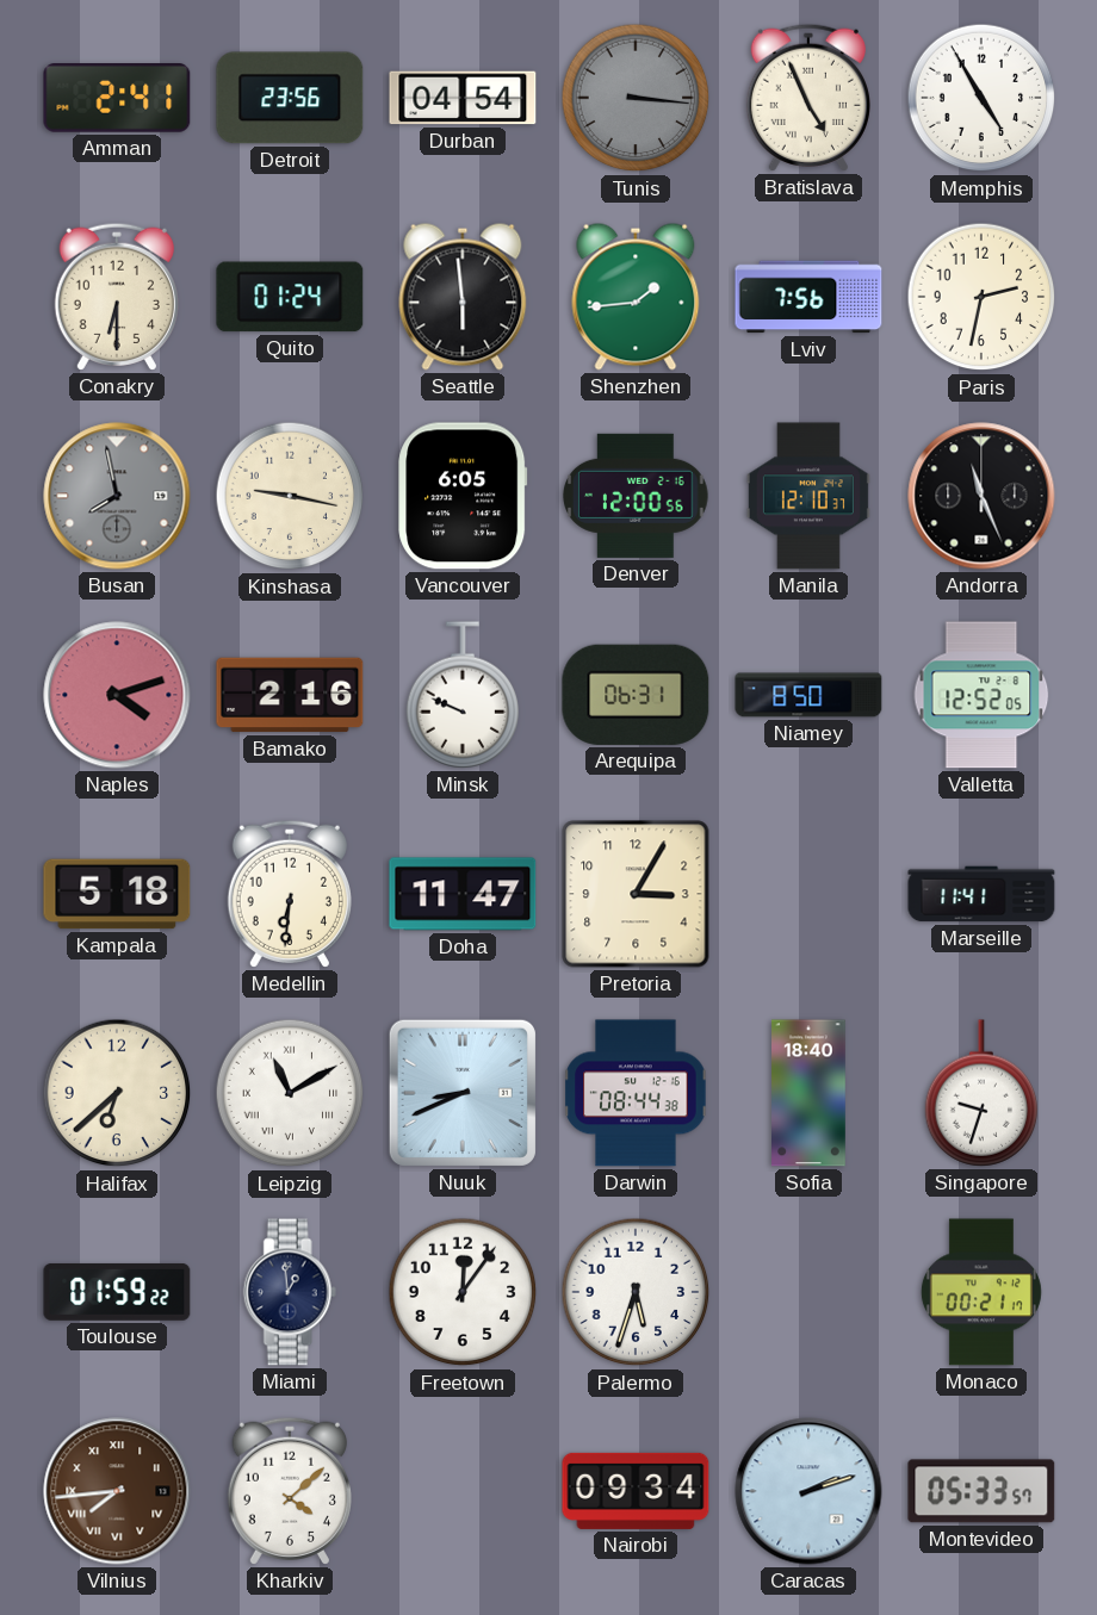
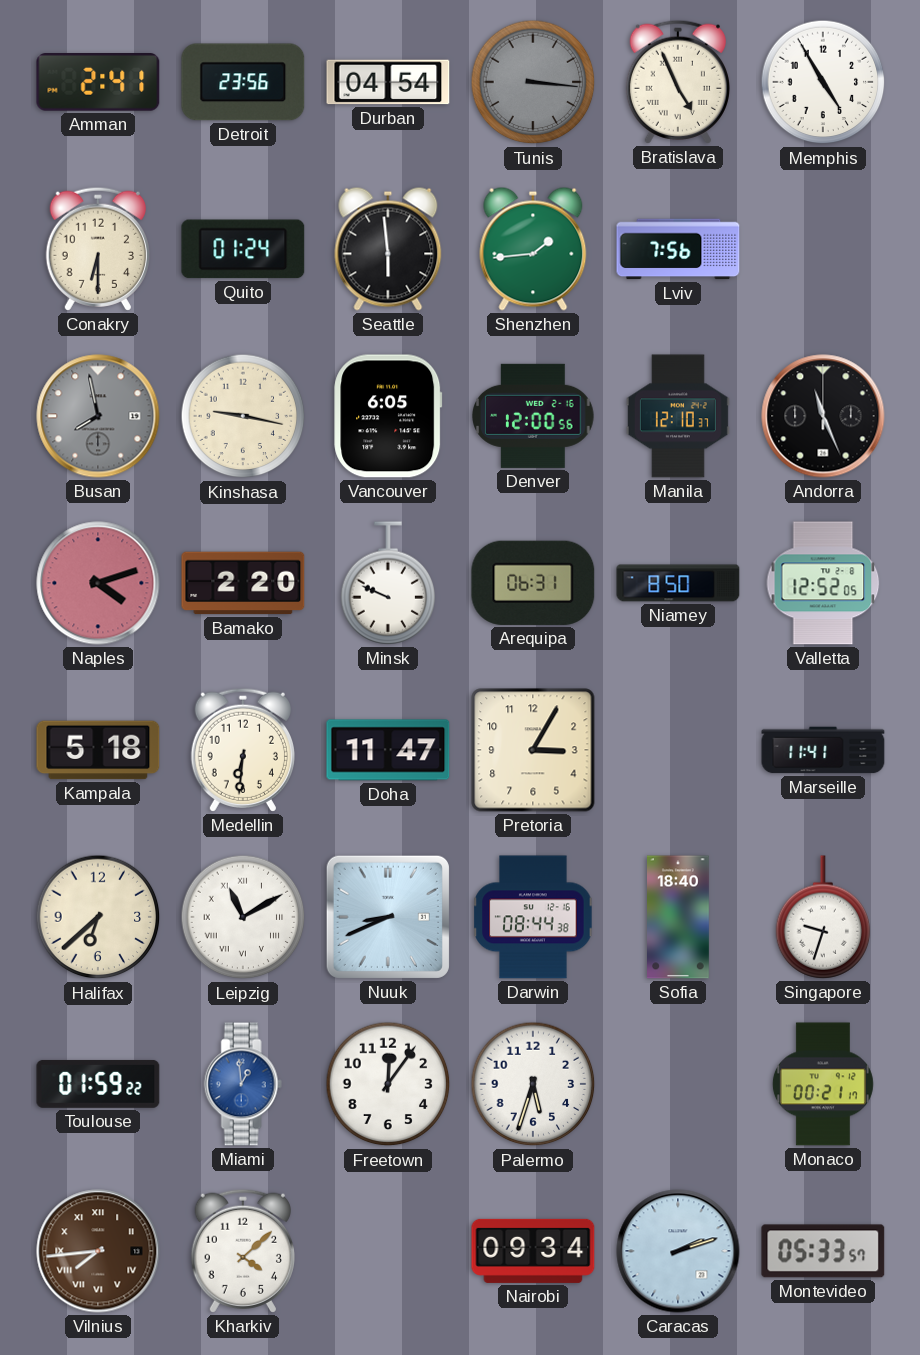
Paris: 2:32 -> none (981, 297)
Bamako: 2:16 -> 2:20 (243, 583)
Miami dial: navy -> blue (243, 1084)
